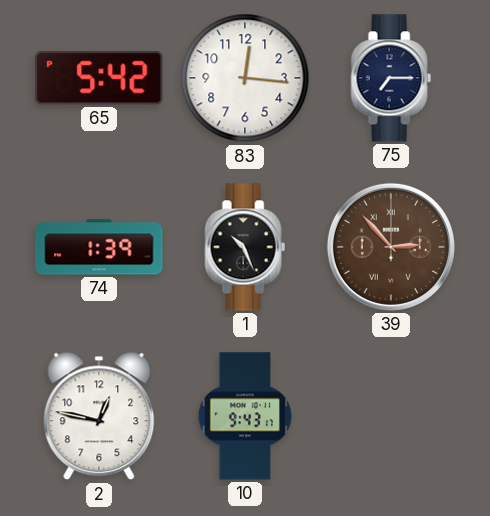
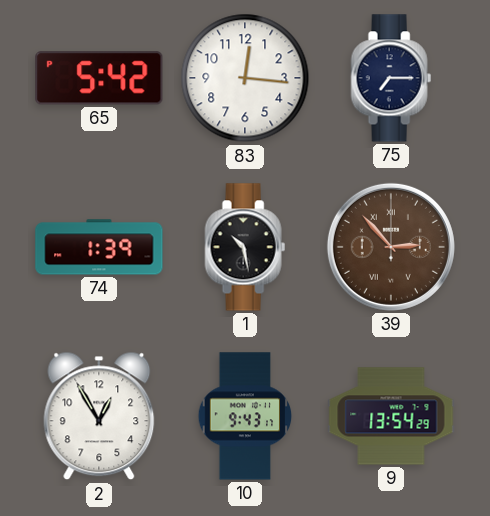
1: 10:26 -> 10:28 (245, 247)
2: 12:47 -> 12:55 (99, 416)
9: none -> 13:54 (391, 416)
